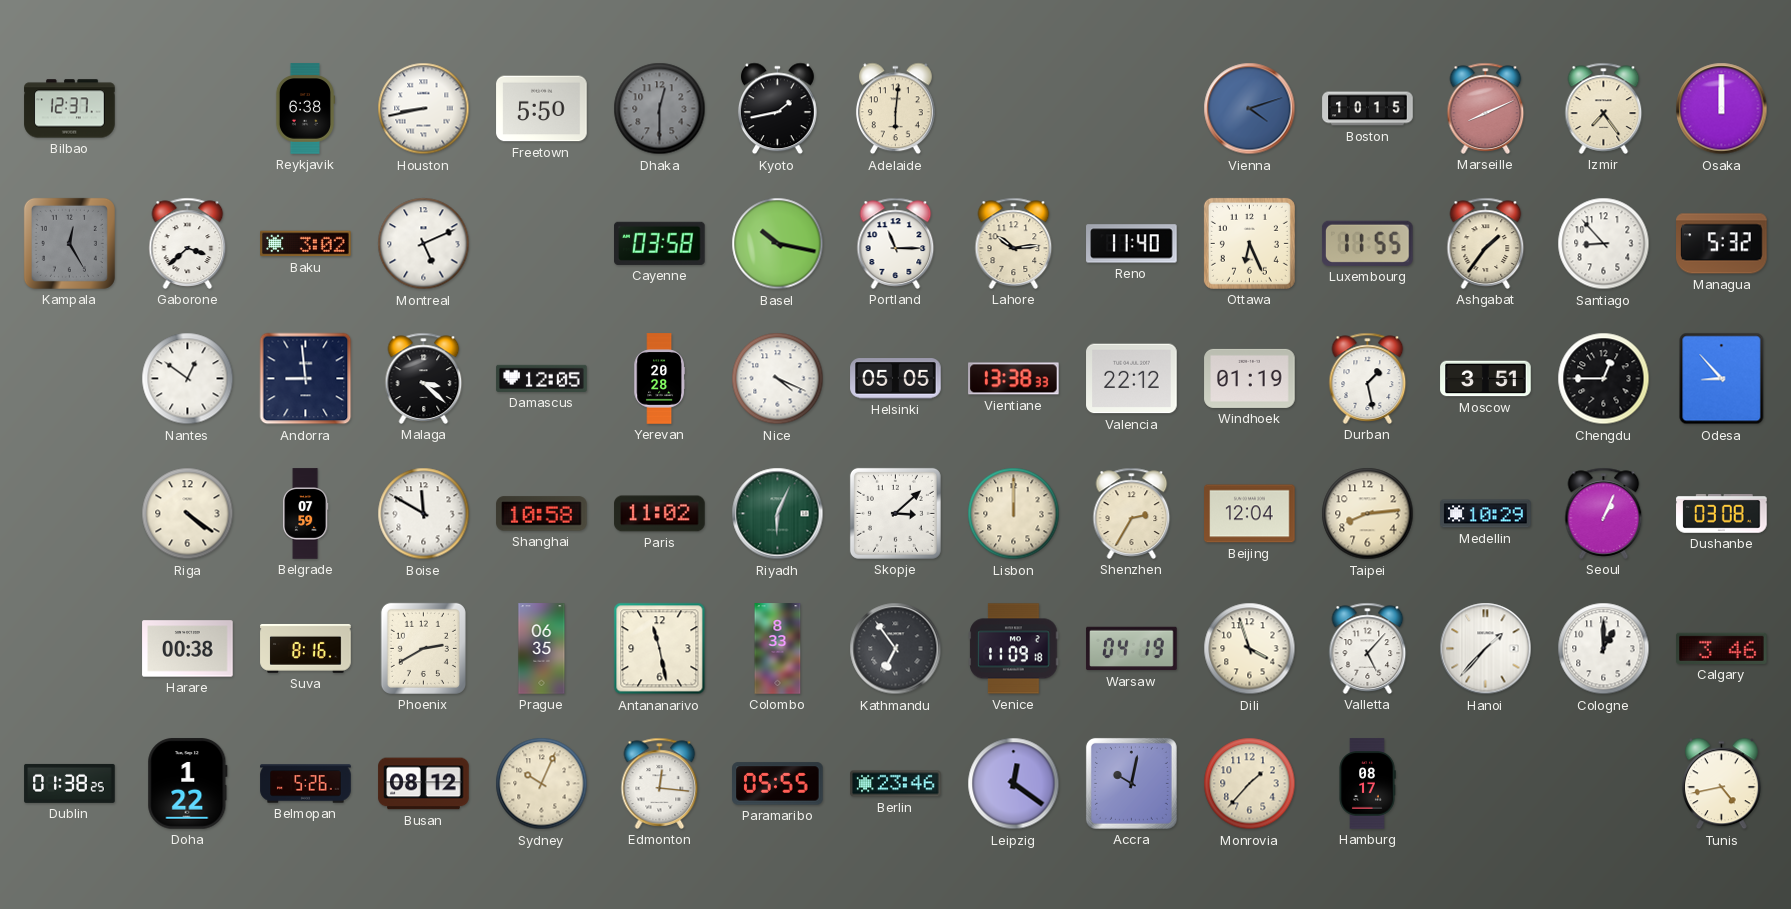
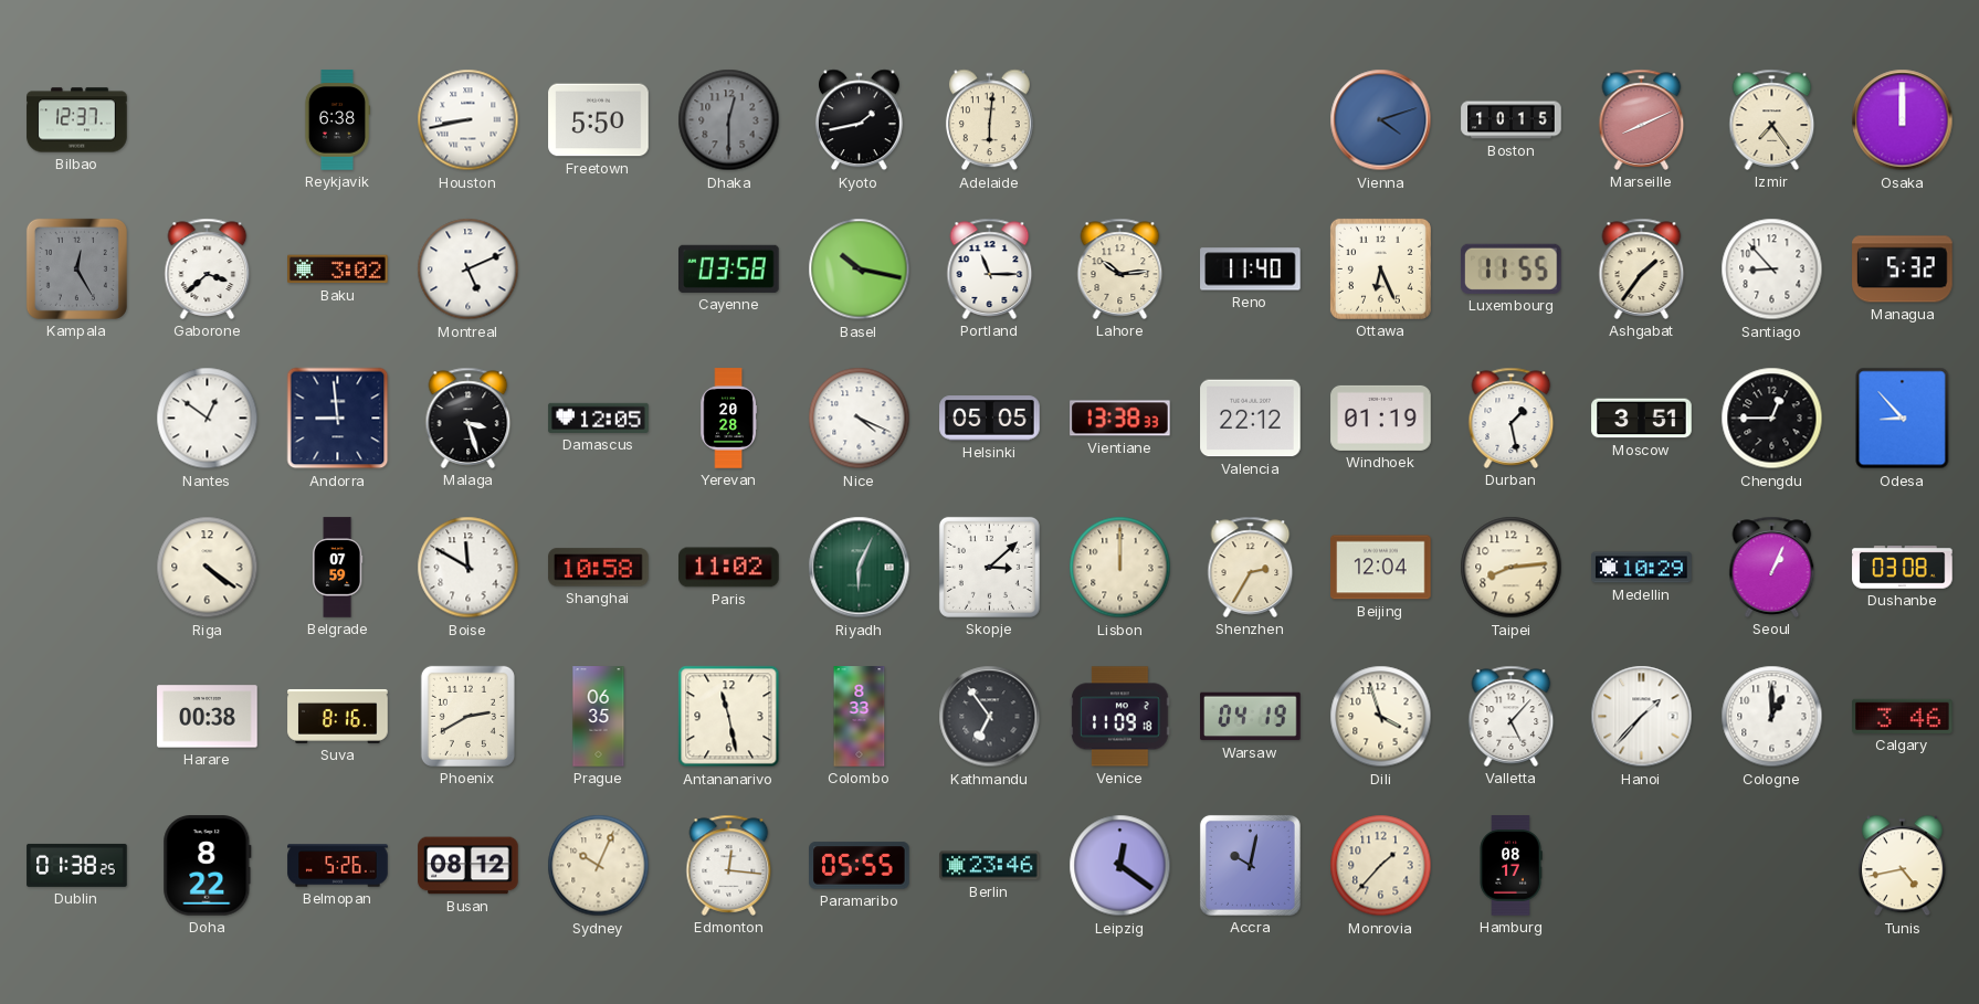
Malaga: 3:22 -> 3:27 (469, 418)
Doha: 1:22 -> 8:22 (208, 866)
